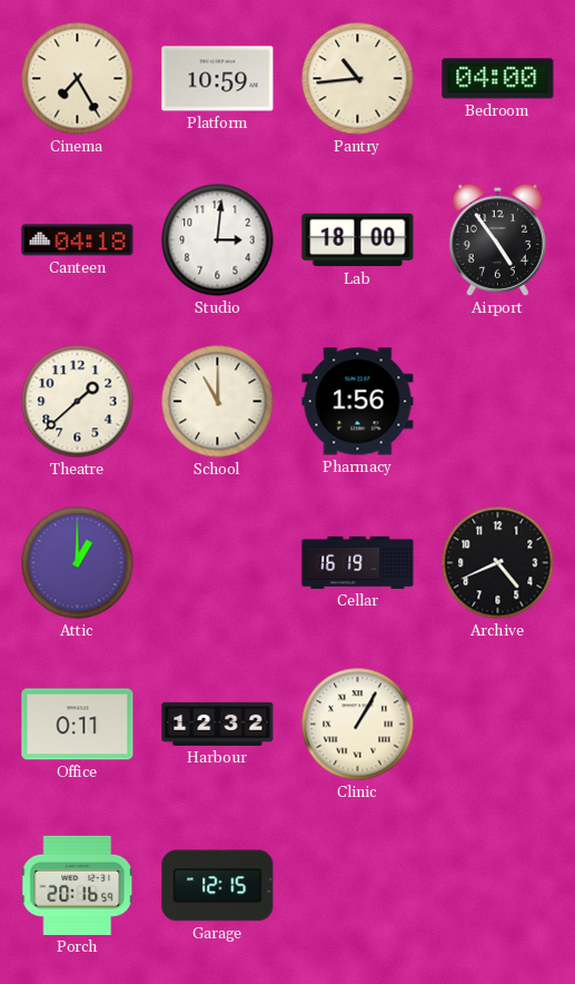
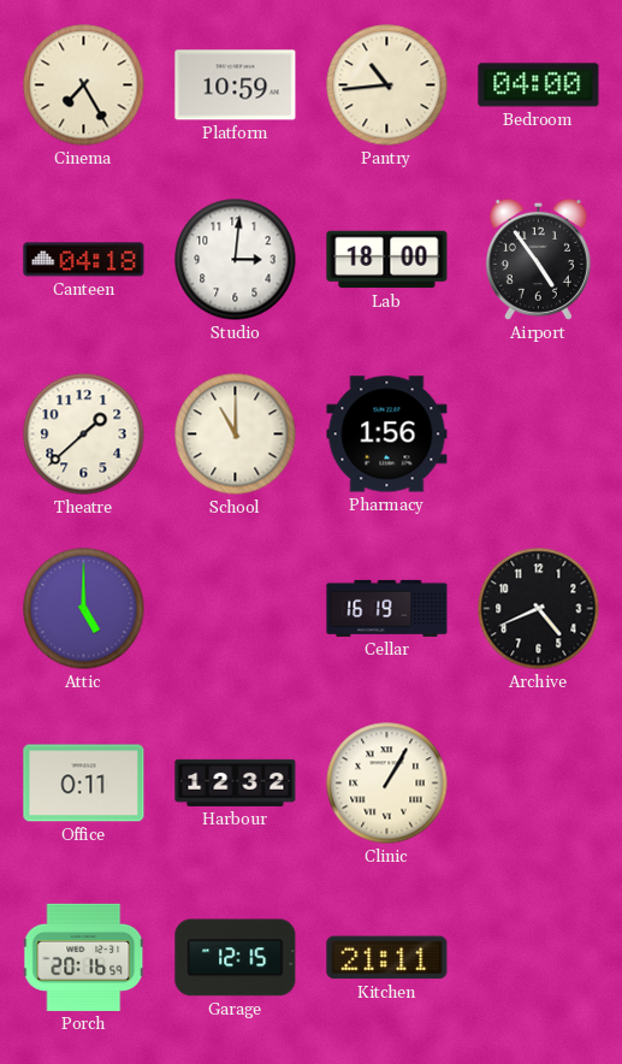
Attic: 1:00 -> 5:00 (84, 609)
Kitchen: none -> 21:11 (387, 958)
